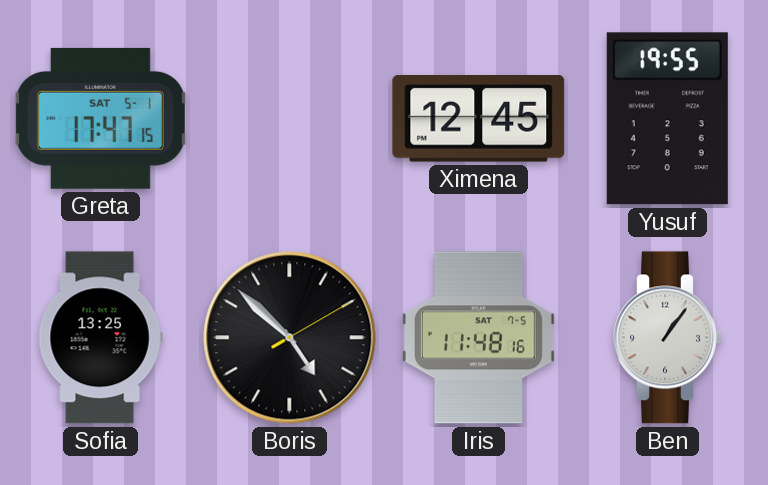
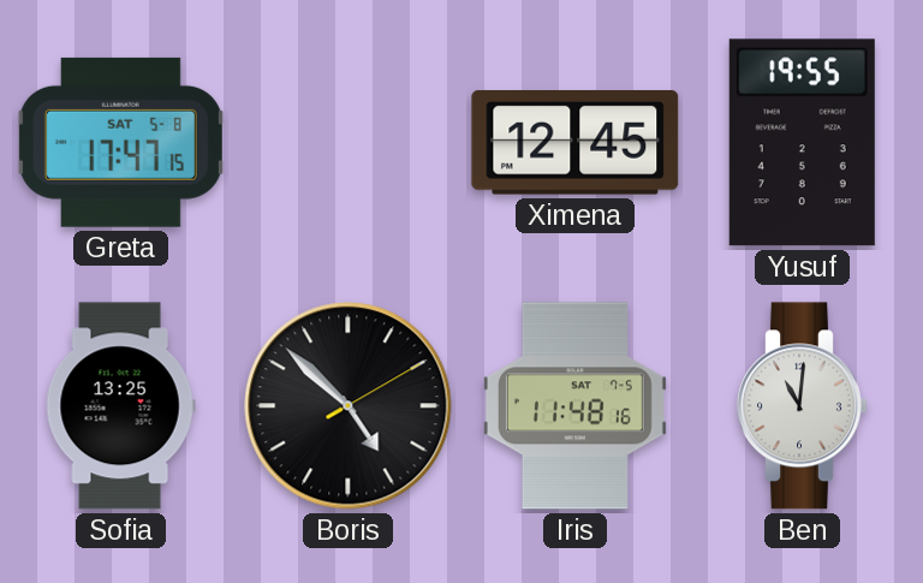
Greta date: SAT 5-1 -> SAT 5-8 (120, 142)
Ben: 1:06 -> 11:01 (803, 406)
